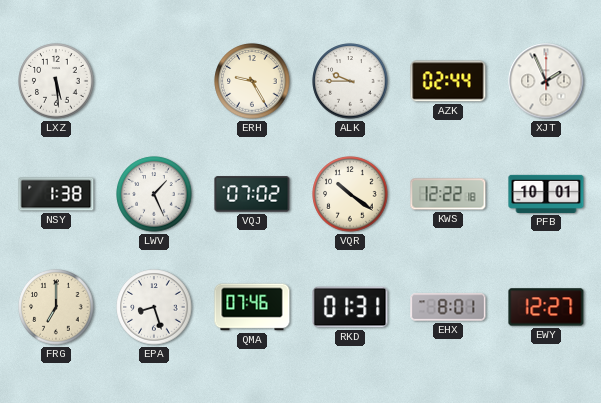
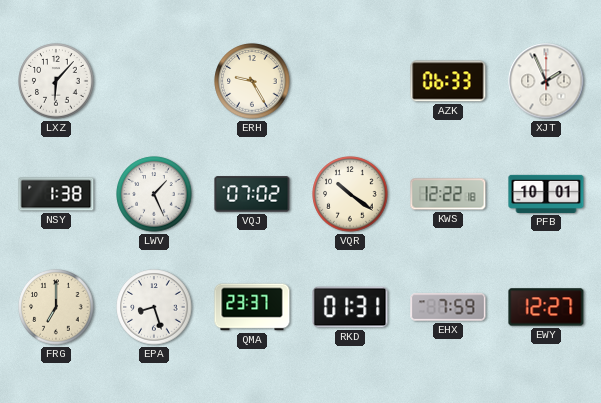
LXZ: 5:29 -> 6:07 (56, 81)
ALK: 9:45 -> none (350, 81)
AZK: 02:44 -> 06:33 (448, 81)
QMA: 07:46 -> 23:37 (252, 307)
EHX: 8:01 -> 7:59 (448, 307)
